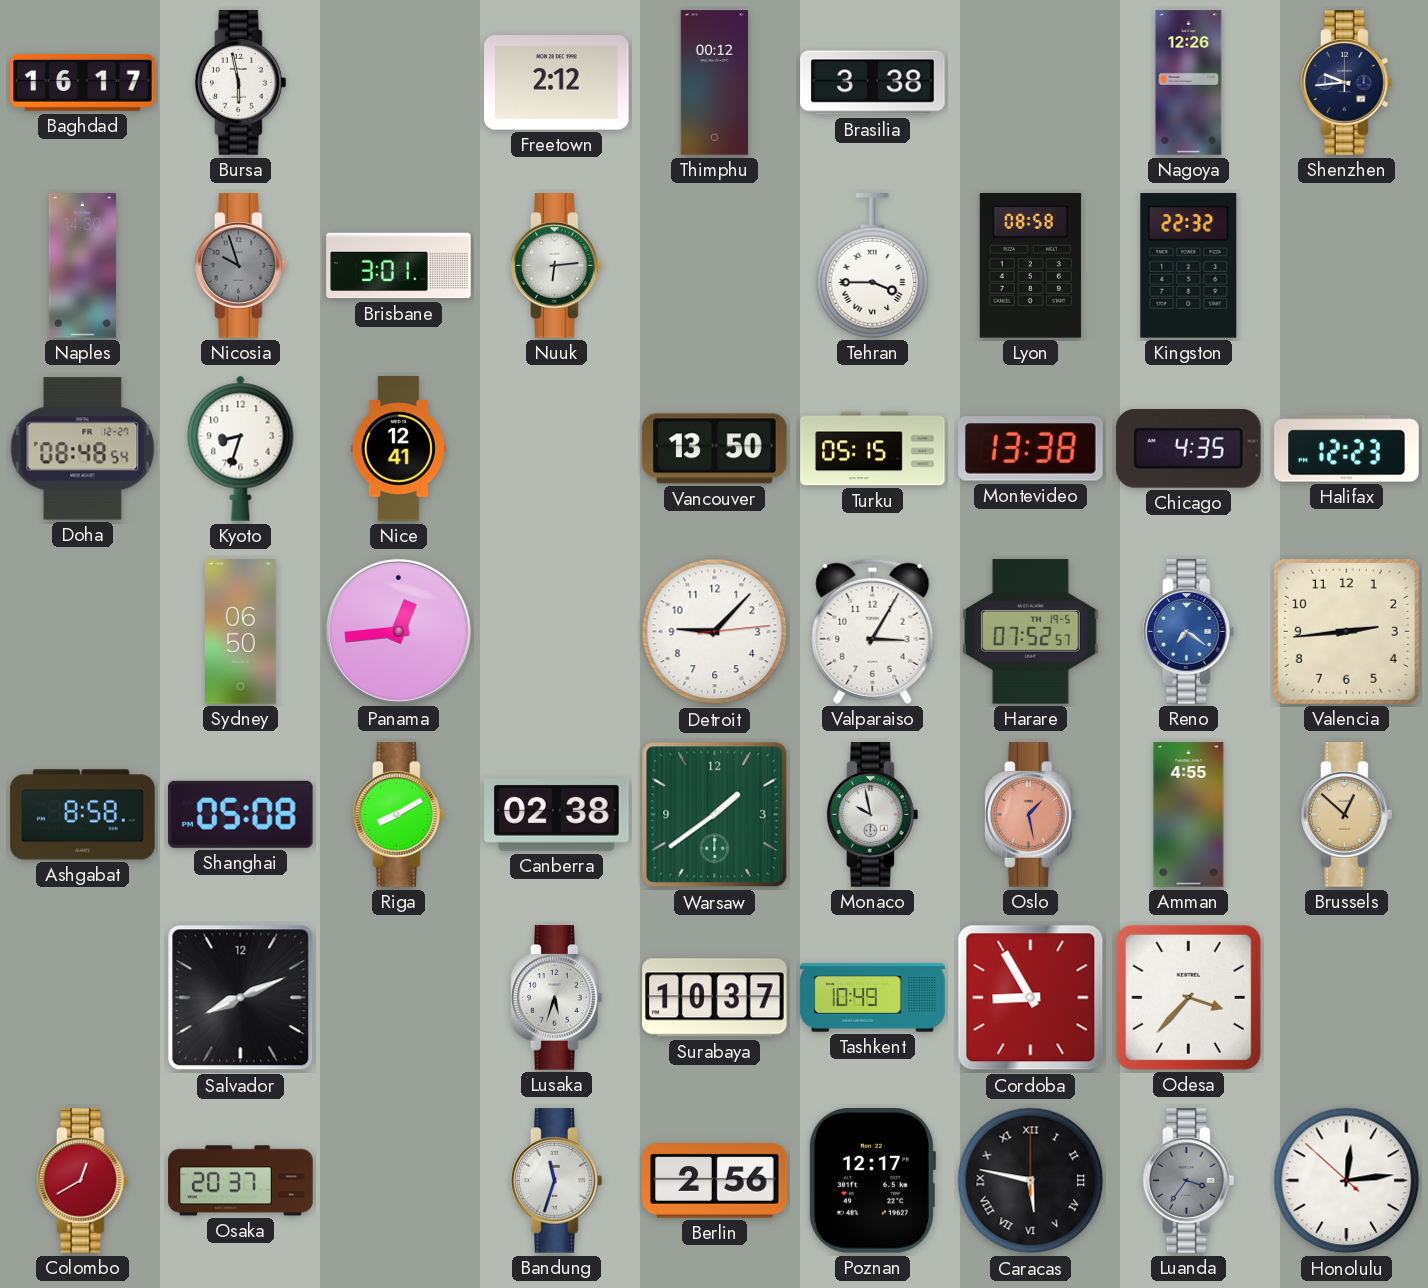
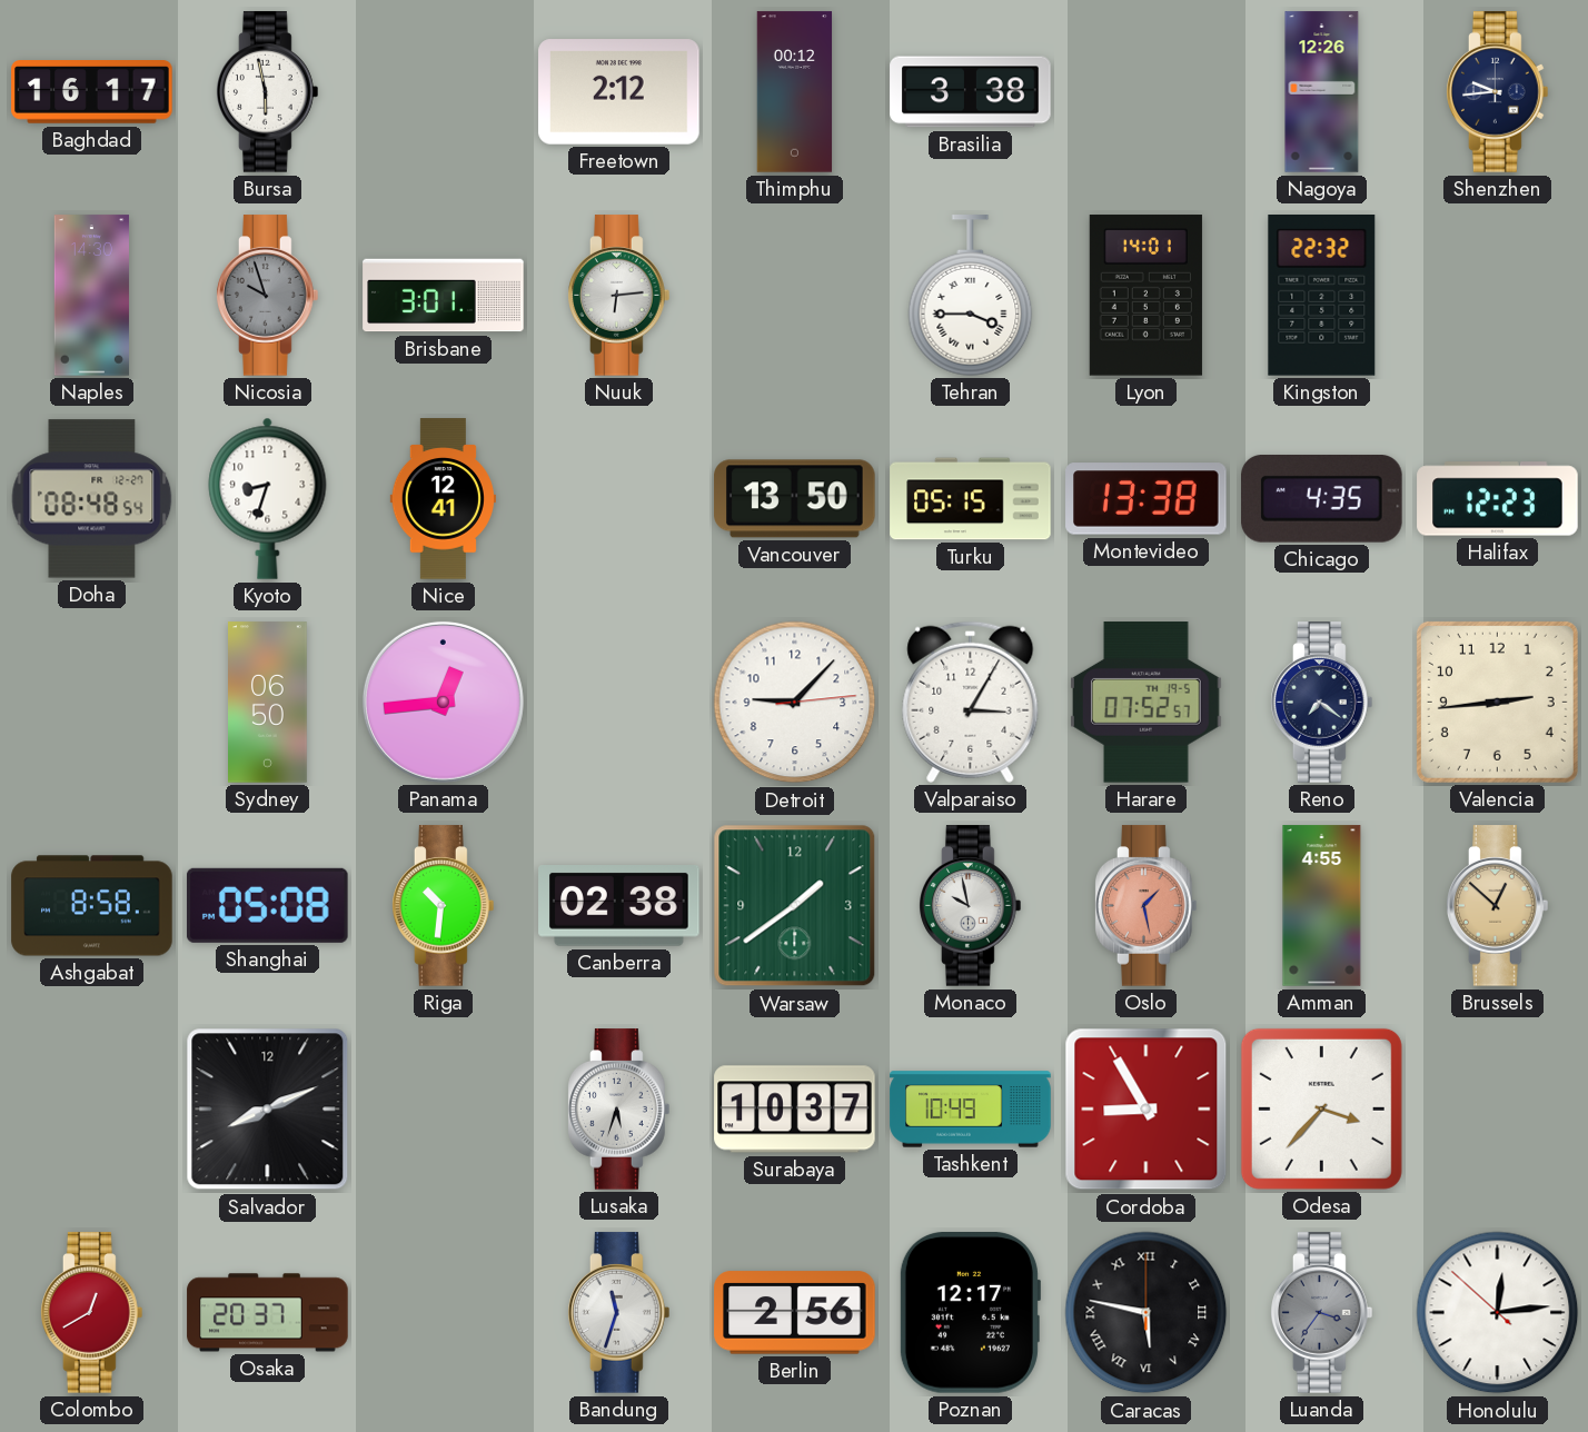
Lyon: 08:58 -> 14:01 (1145, 296)
Reno dial: blue -> navy (1322, 703)
Riga: 8:10 -> 10:31 (444, 906)
